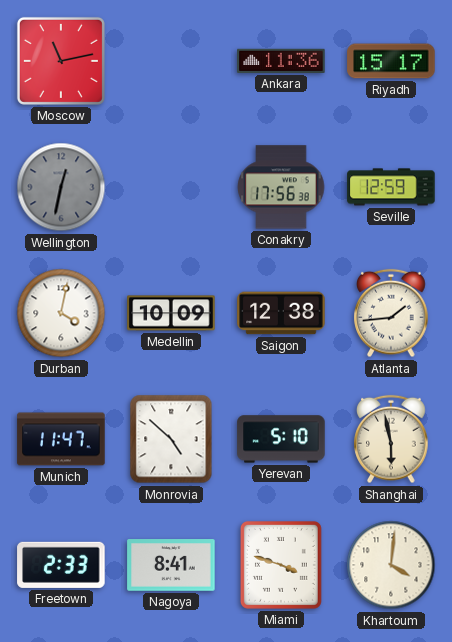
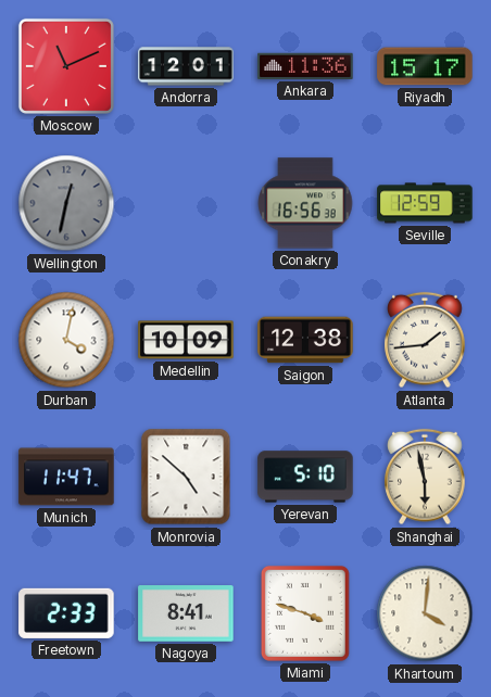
Moscow: 11:13 -> 11:11 (66, 66)
Andorra: none -> 12:01 (186, 66)
Conakry: 17:56 -> 16:56 (305, 203)
